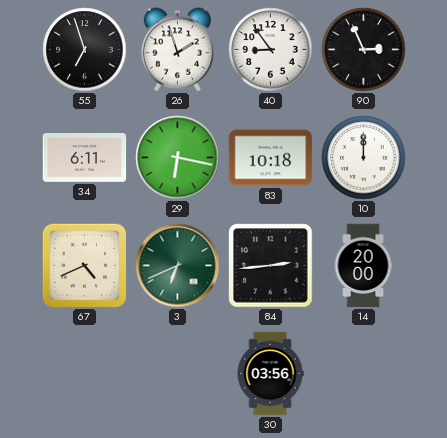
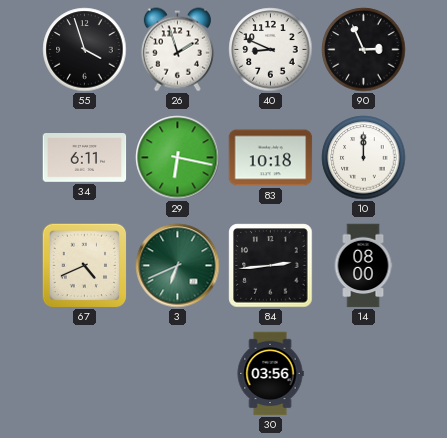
55: 6:57 -> 3:57 (85, 50)
40: 8:54 -> 8:49 (271, 50)
14: 20:00 -> 08:00 (363, 266)
